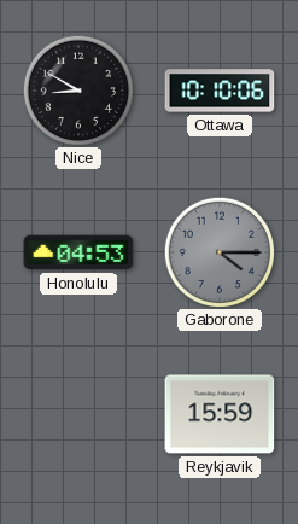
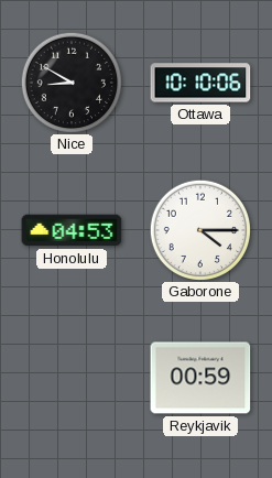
Gaborone dial: grey -> white (199, 229)
Reykjavik: 15:59 -> 00:59 (200, 378)
